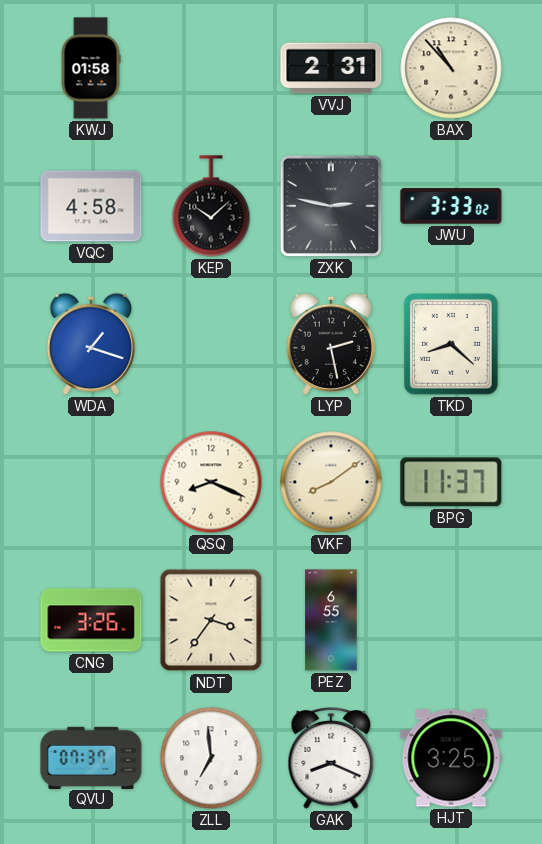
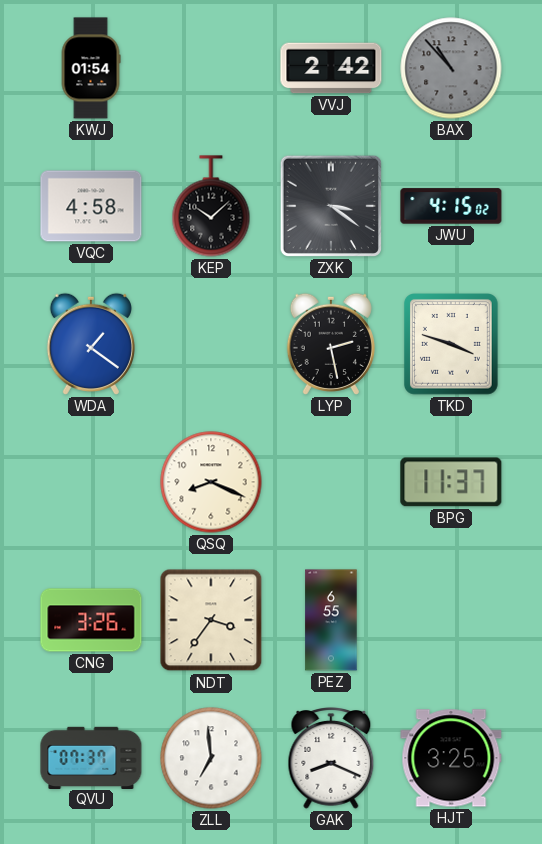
KWJ: 01:58 -> 01:54 (91, 68)
VVJ: 2:31 -> 2:42 (331, 68)
BAX dial: cream -> grey (451, 68)
ZXK: 2:47 -> 3:21 (331, 206)
JWU: 3:33 -> 4:15 (451, 206)
WDA: 1:18 -> 1:21 (91, 344)
TKD: 8:22 -> 3:48 (451, 345)
VKF: 8:09 -> none (331, 482)
